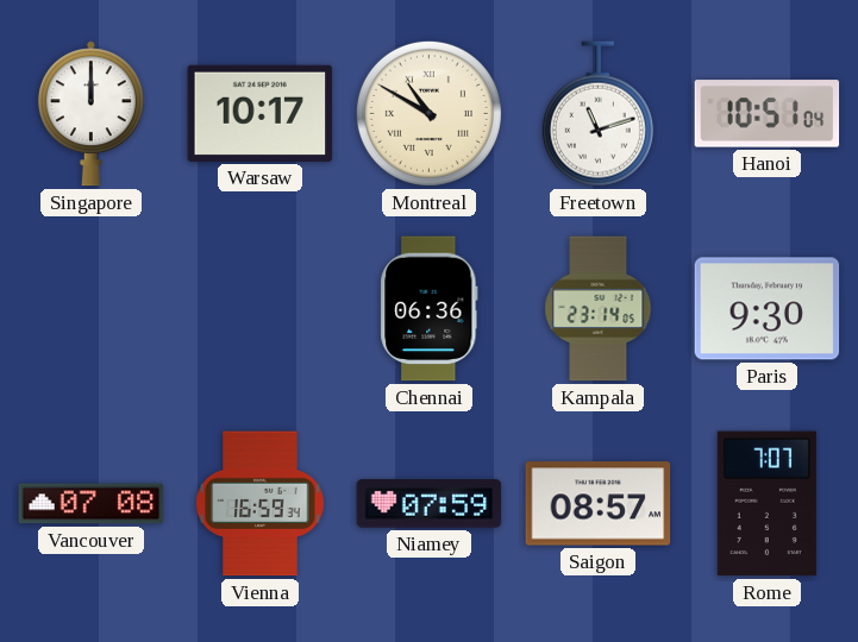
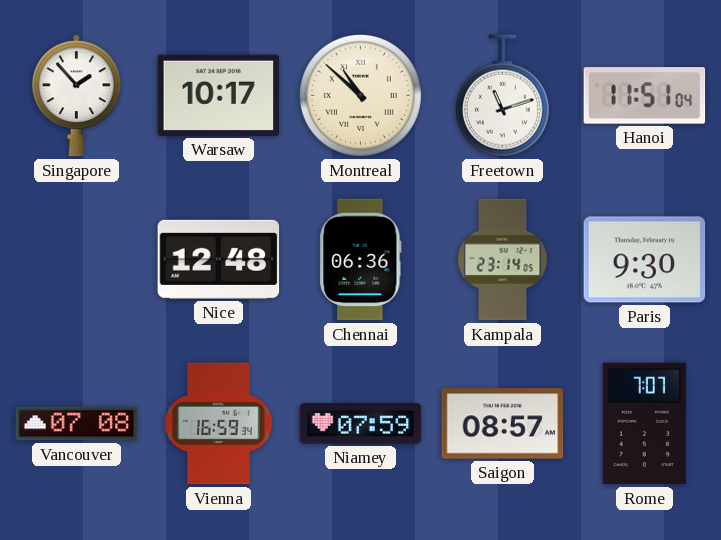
Singapore: 12:00 -> 1:53 (76, 96)
Montreal: 10:50 -> 10:52 (360, 95)
Hanoi: 10:51 -> 11:51 (645, 96)
Nice: none -> 12:48 (219, 259)
